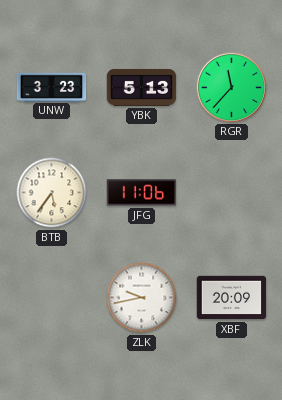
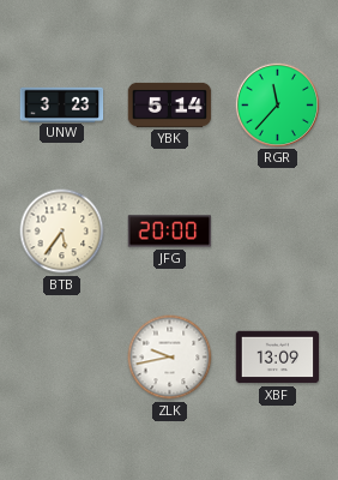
YBK: 5:13 -> 5:14 (170, 104)
JFG: 11:06 -> 20:00 (170, 232)
XBF: 20:09 -> 13:09 (278, 358)
